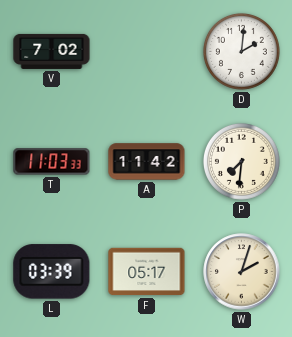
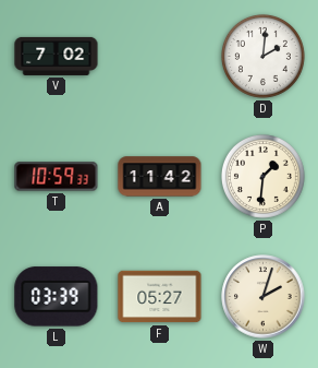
T: 11:03 -> 10:59 (57, 177)
P: 7:31 -> 1:31 (262, 176)
F: 05:17 -> 05:27 (160, 297)
